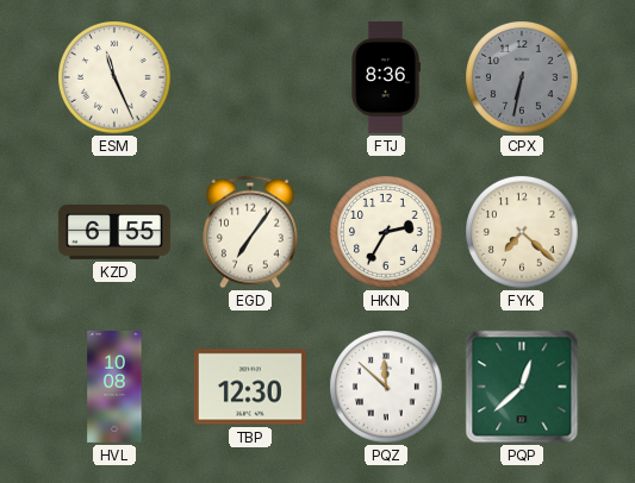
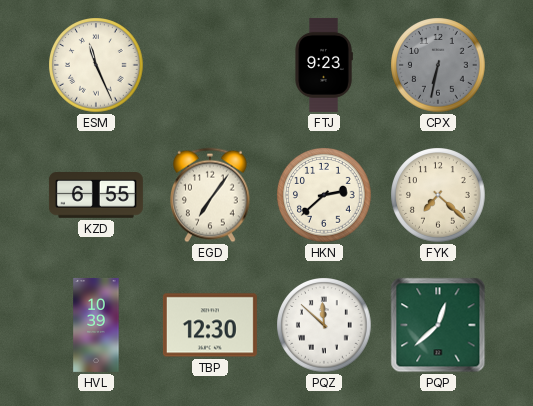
FTJ: 8:36 -> 9:23 (324, 65)
HKN: 2:35 -> 2:38 (324, 195)
HVL: 10:08 -> 10:39 (96, 325)
